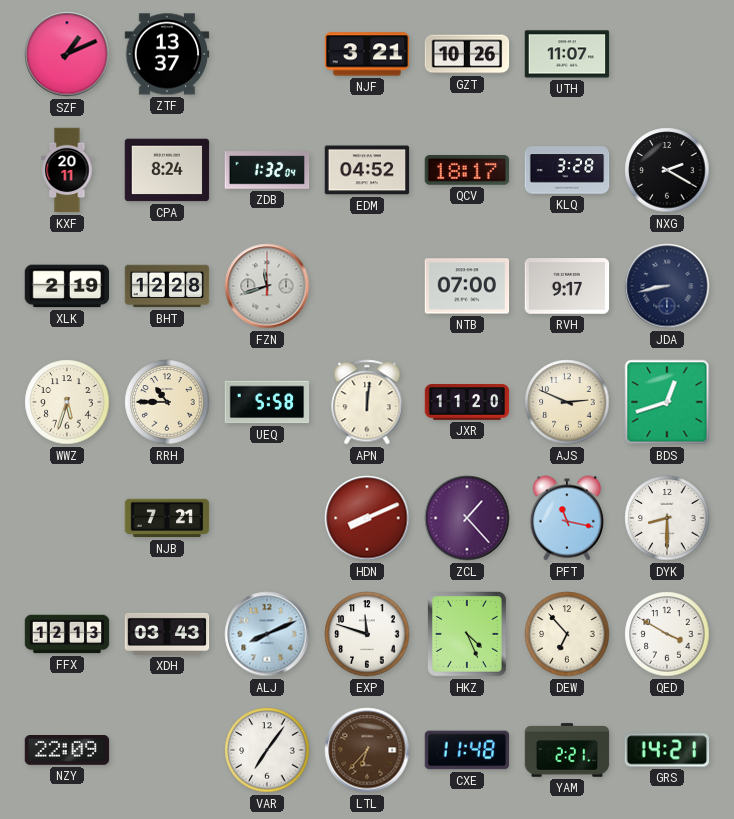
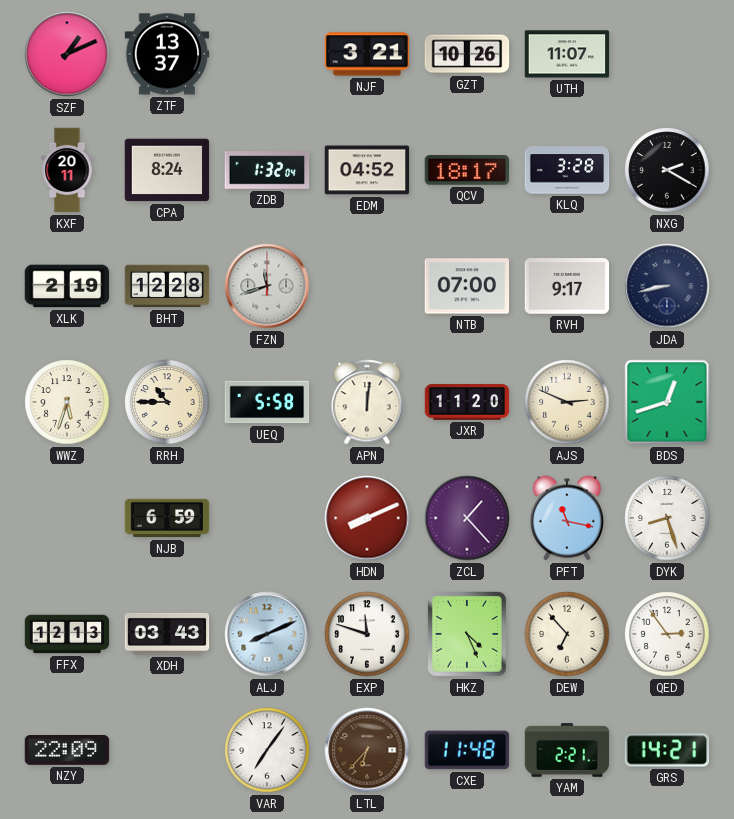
NJB: 7:21 -> 6:59 (167, 518)
DYK: 8:30 -> 8:27 (667, 518)
QED: 3:50 -> 2:54 (667, 634)
